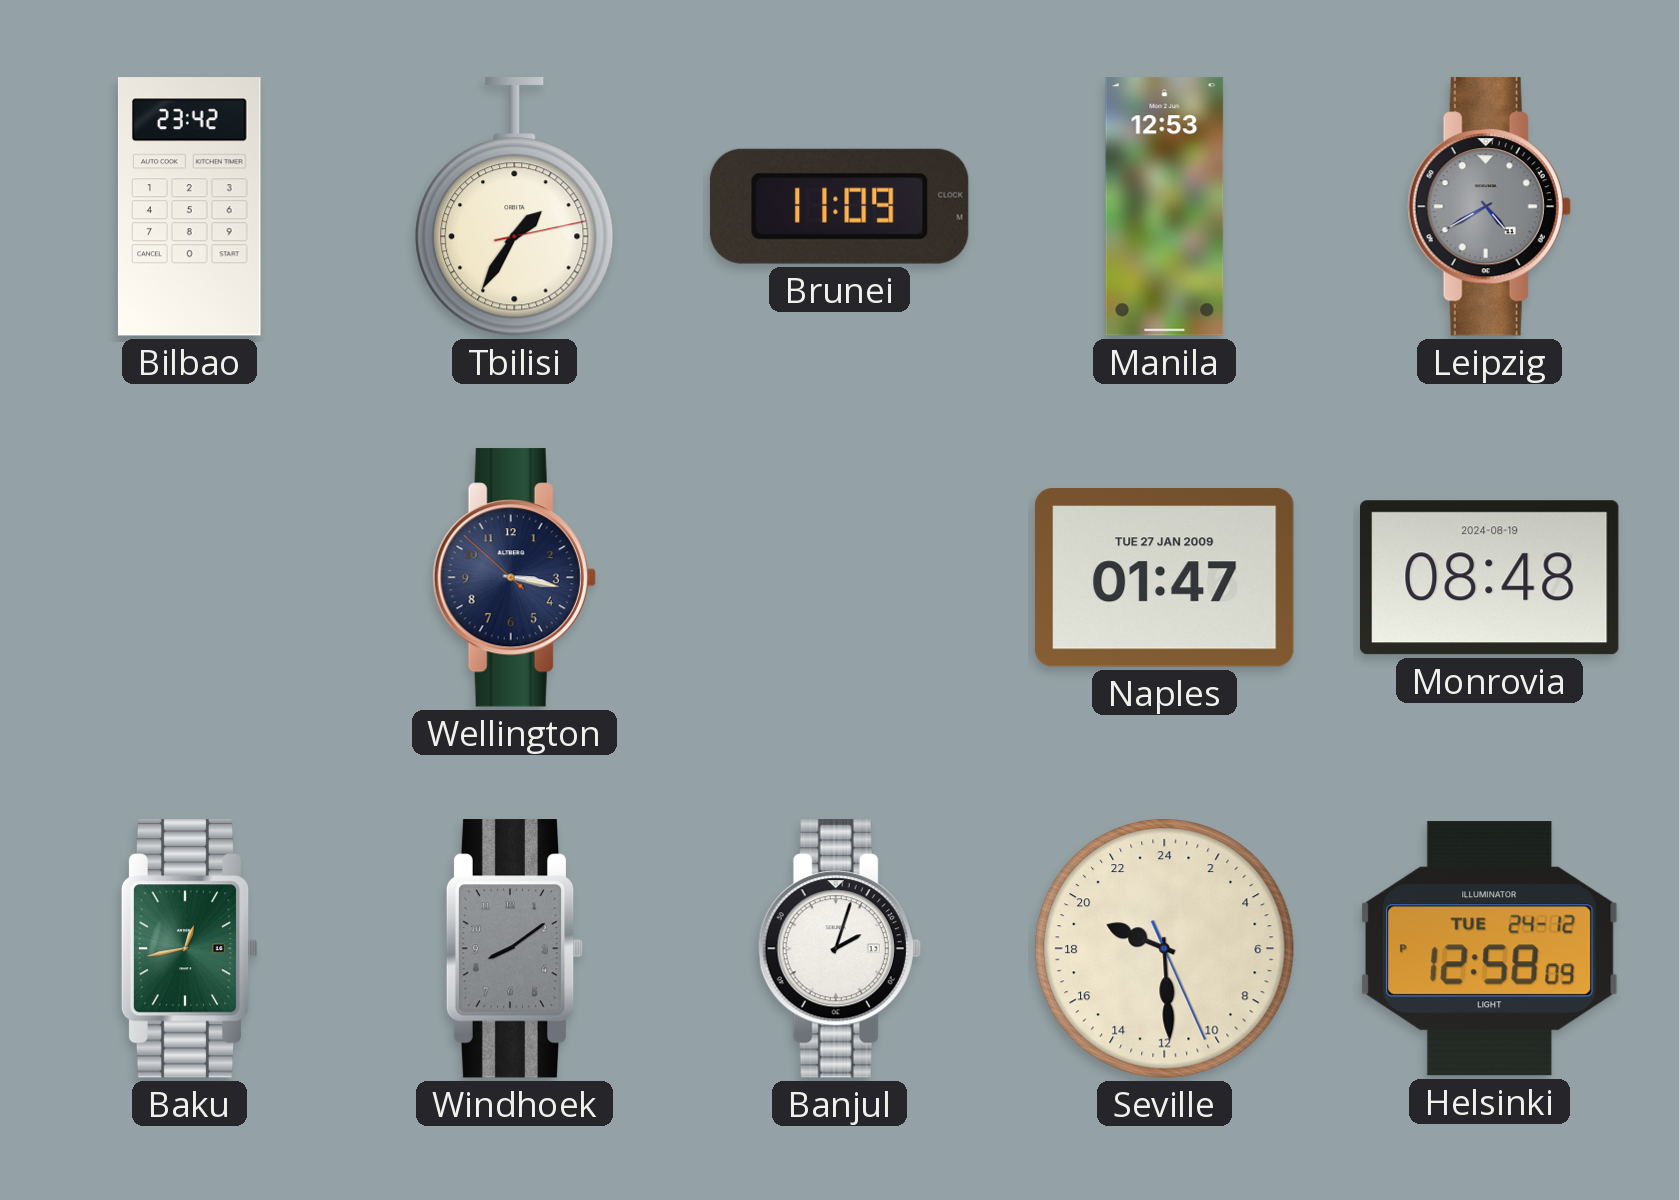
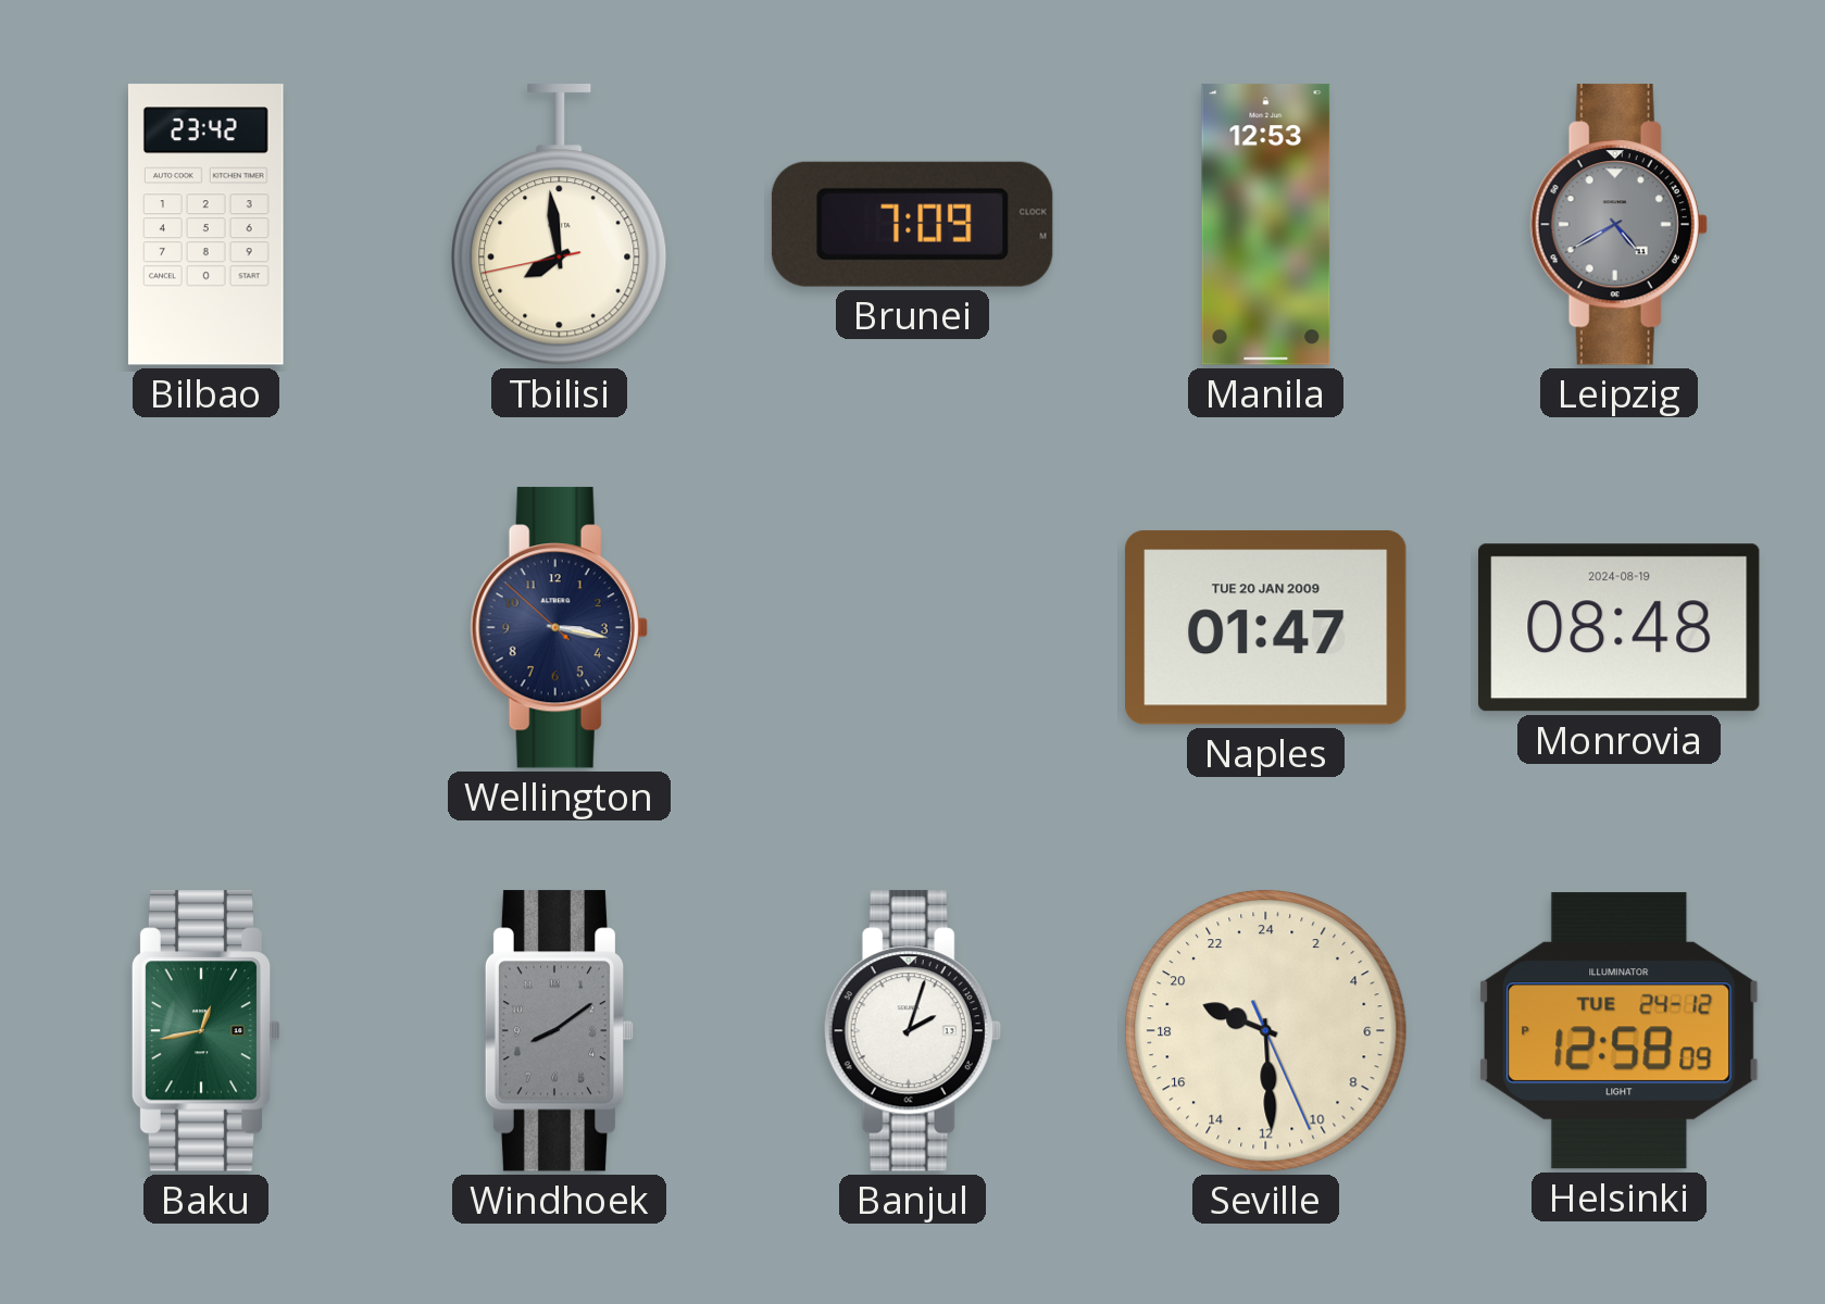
Tbilisi: 1:35 -> 7:58 (560, 225)
Brunei: 11:09 -> 7:09 (912, 224)
Naples date: TUE 27 JAN 2009 -> TUE 20 JAN 2009 (1266, 628)
